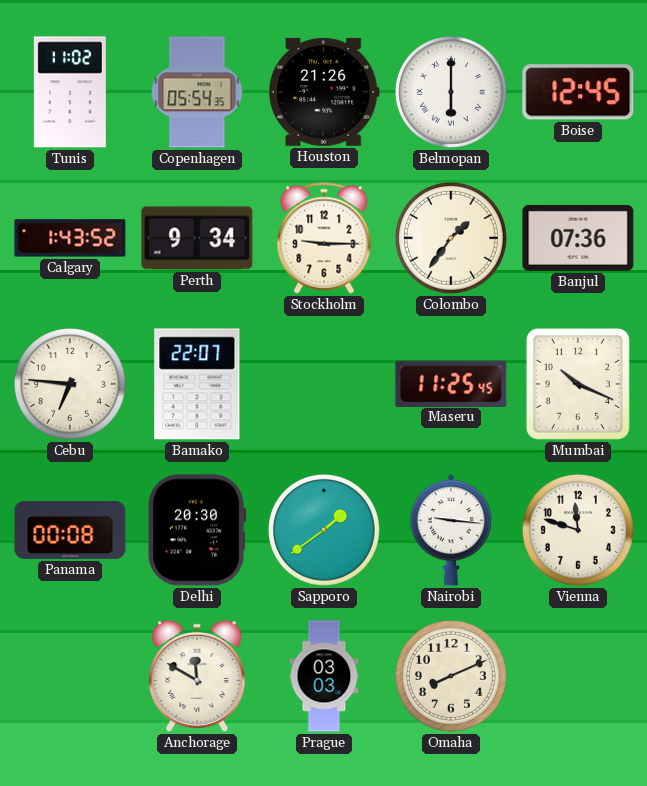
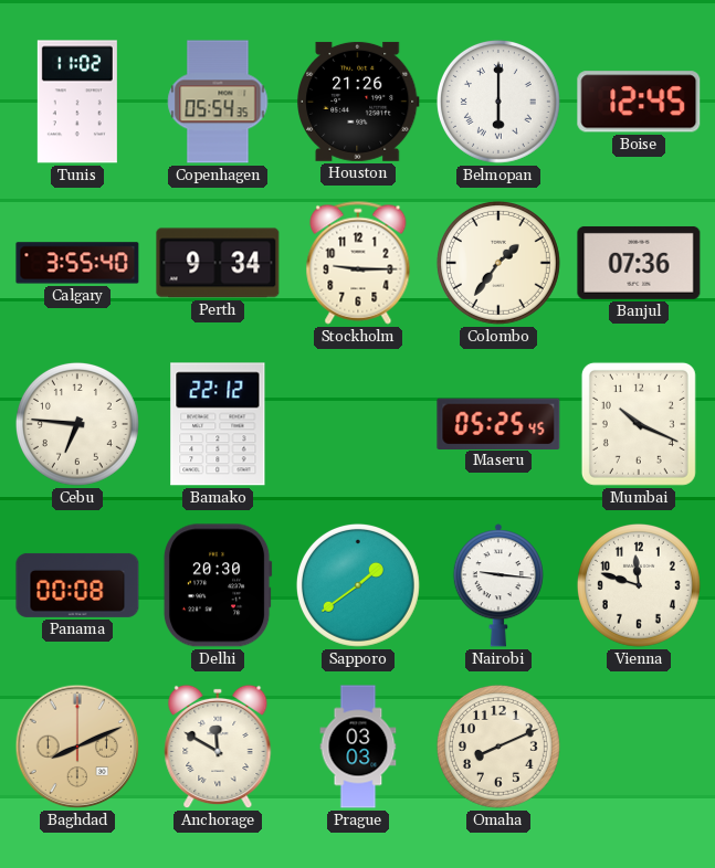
Calgary: 1:43 -> 3:55 (77, 263)
Bamako: 22:07 -> 22:12 (218, 424)
Maseru: 11:25 -> 05:25 (498, 423)
Baghdad: none -> 8:11 (77, 747)
